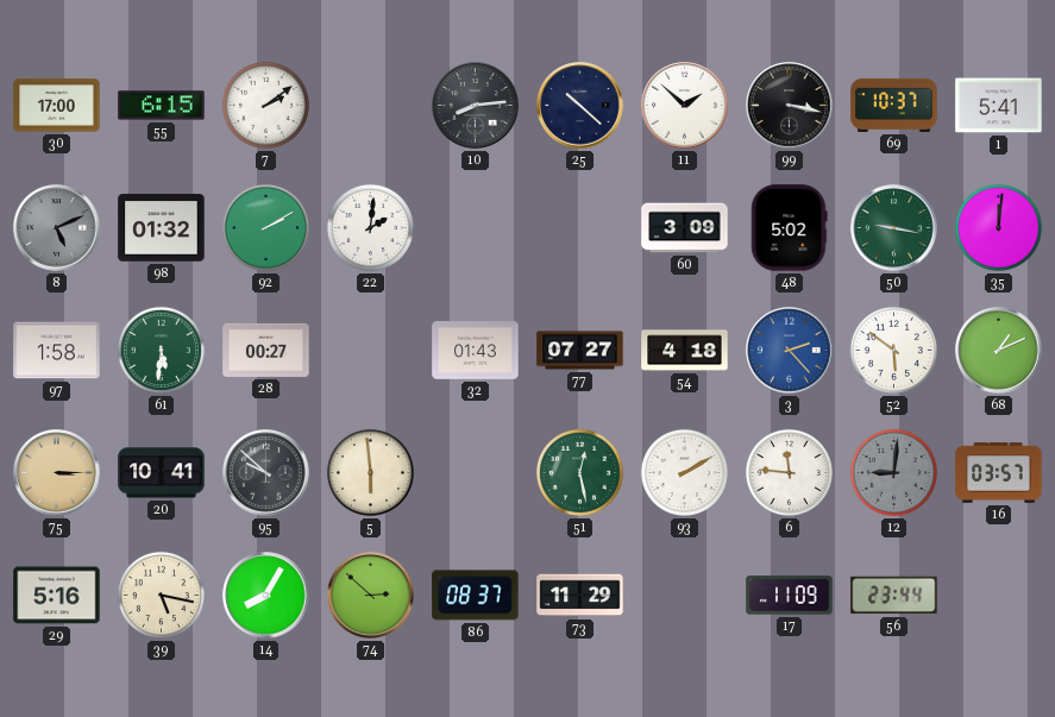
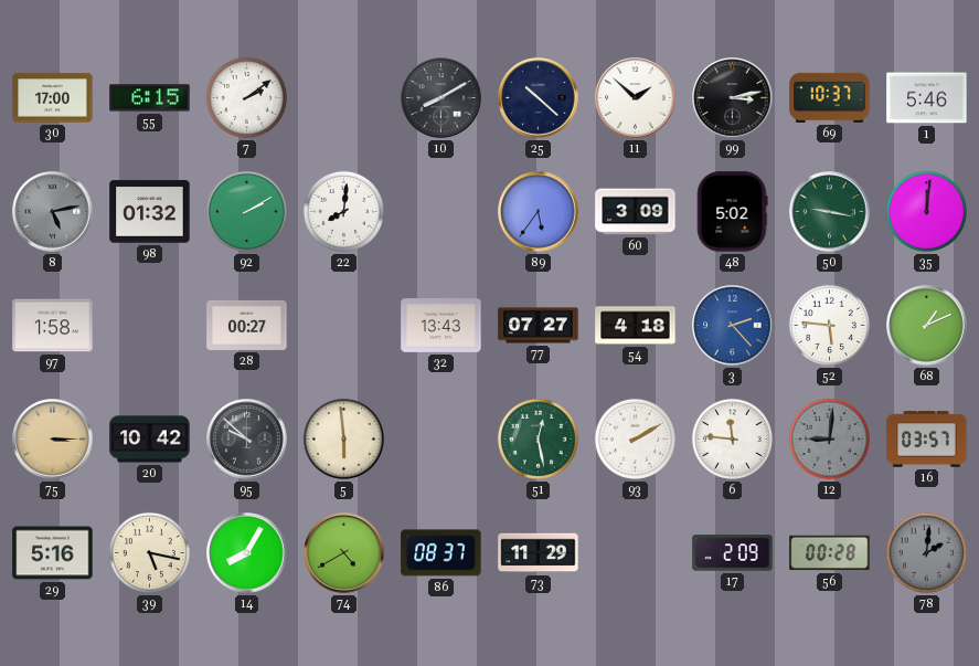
10: 8:14 -> 8:10 (441, 98)
99: 3:17 -> 3:13 (733, 98)
1: 5:41 -> 5:46 (927, 98)
8: 5:11 -> 5:13 (53, 212)
22: 2:01 -> 8:01 (343, 211)
89: none -> 5:36 (539, 212)
61: 5:31 -> none (161, 350)
32: 01:43 -> 13:43 (441, 326)
52: 5:51 -> 5:46 (829, 325)
20: 10:41 -> 10:42 (150, 440)
74: 2:52 -> 4:40 (344, 553)
17: 11:09 -> 2:09 (733, 553)
56: 23:44 -> 00:28 (830, 553)
78: none -> 2:01 (926, 552)
